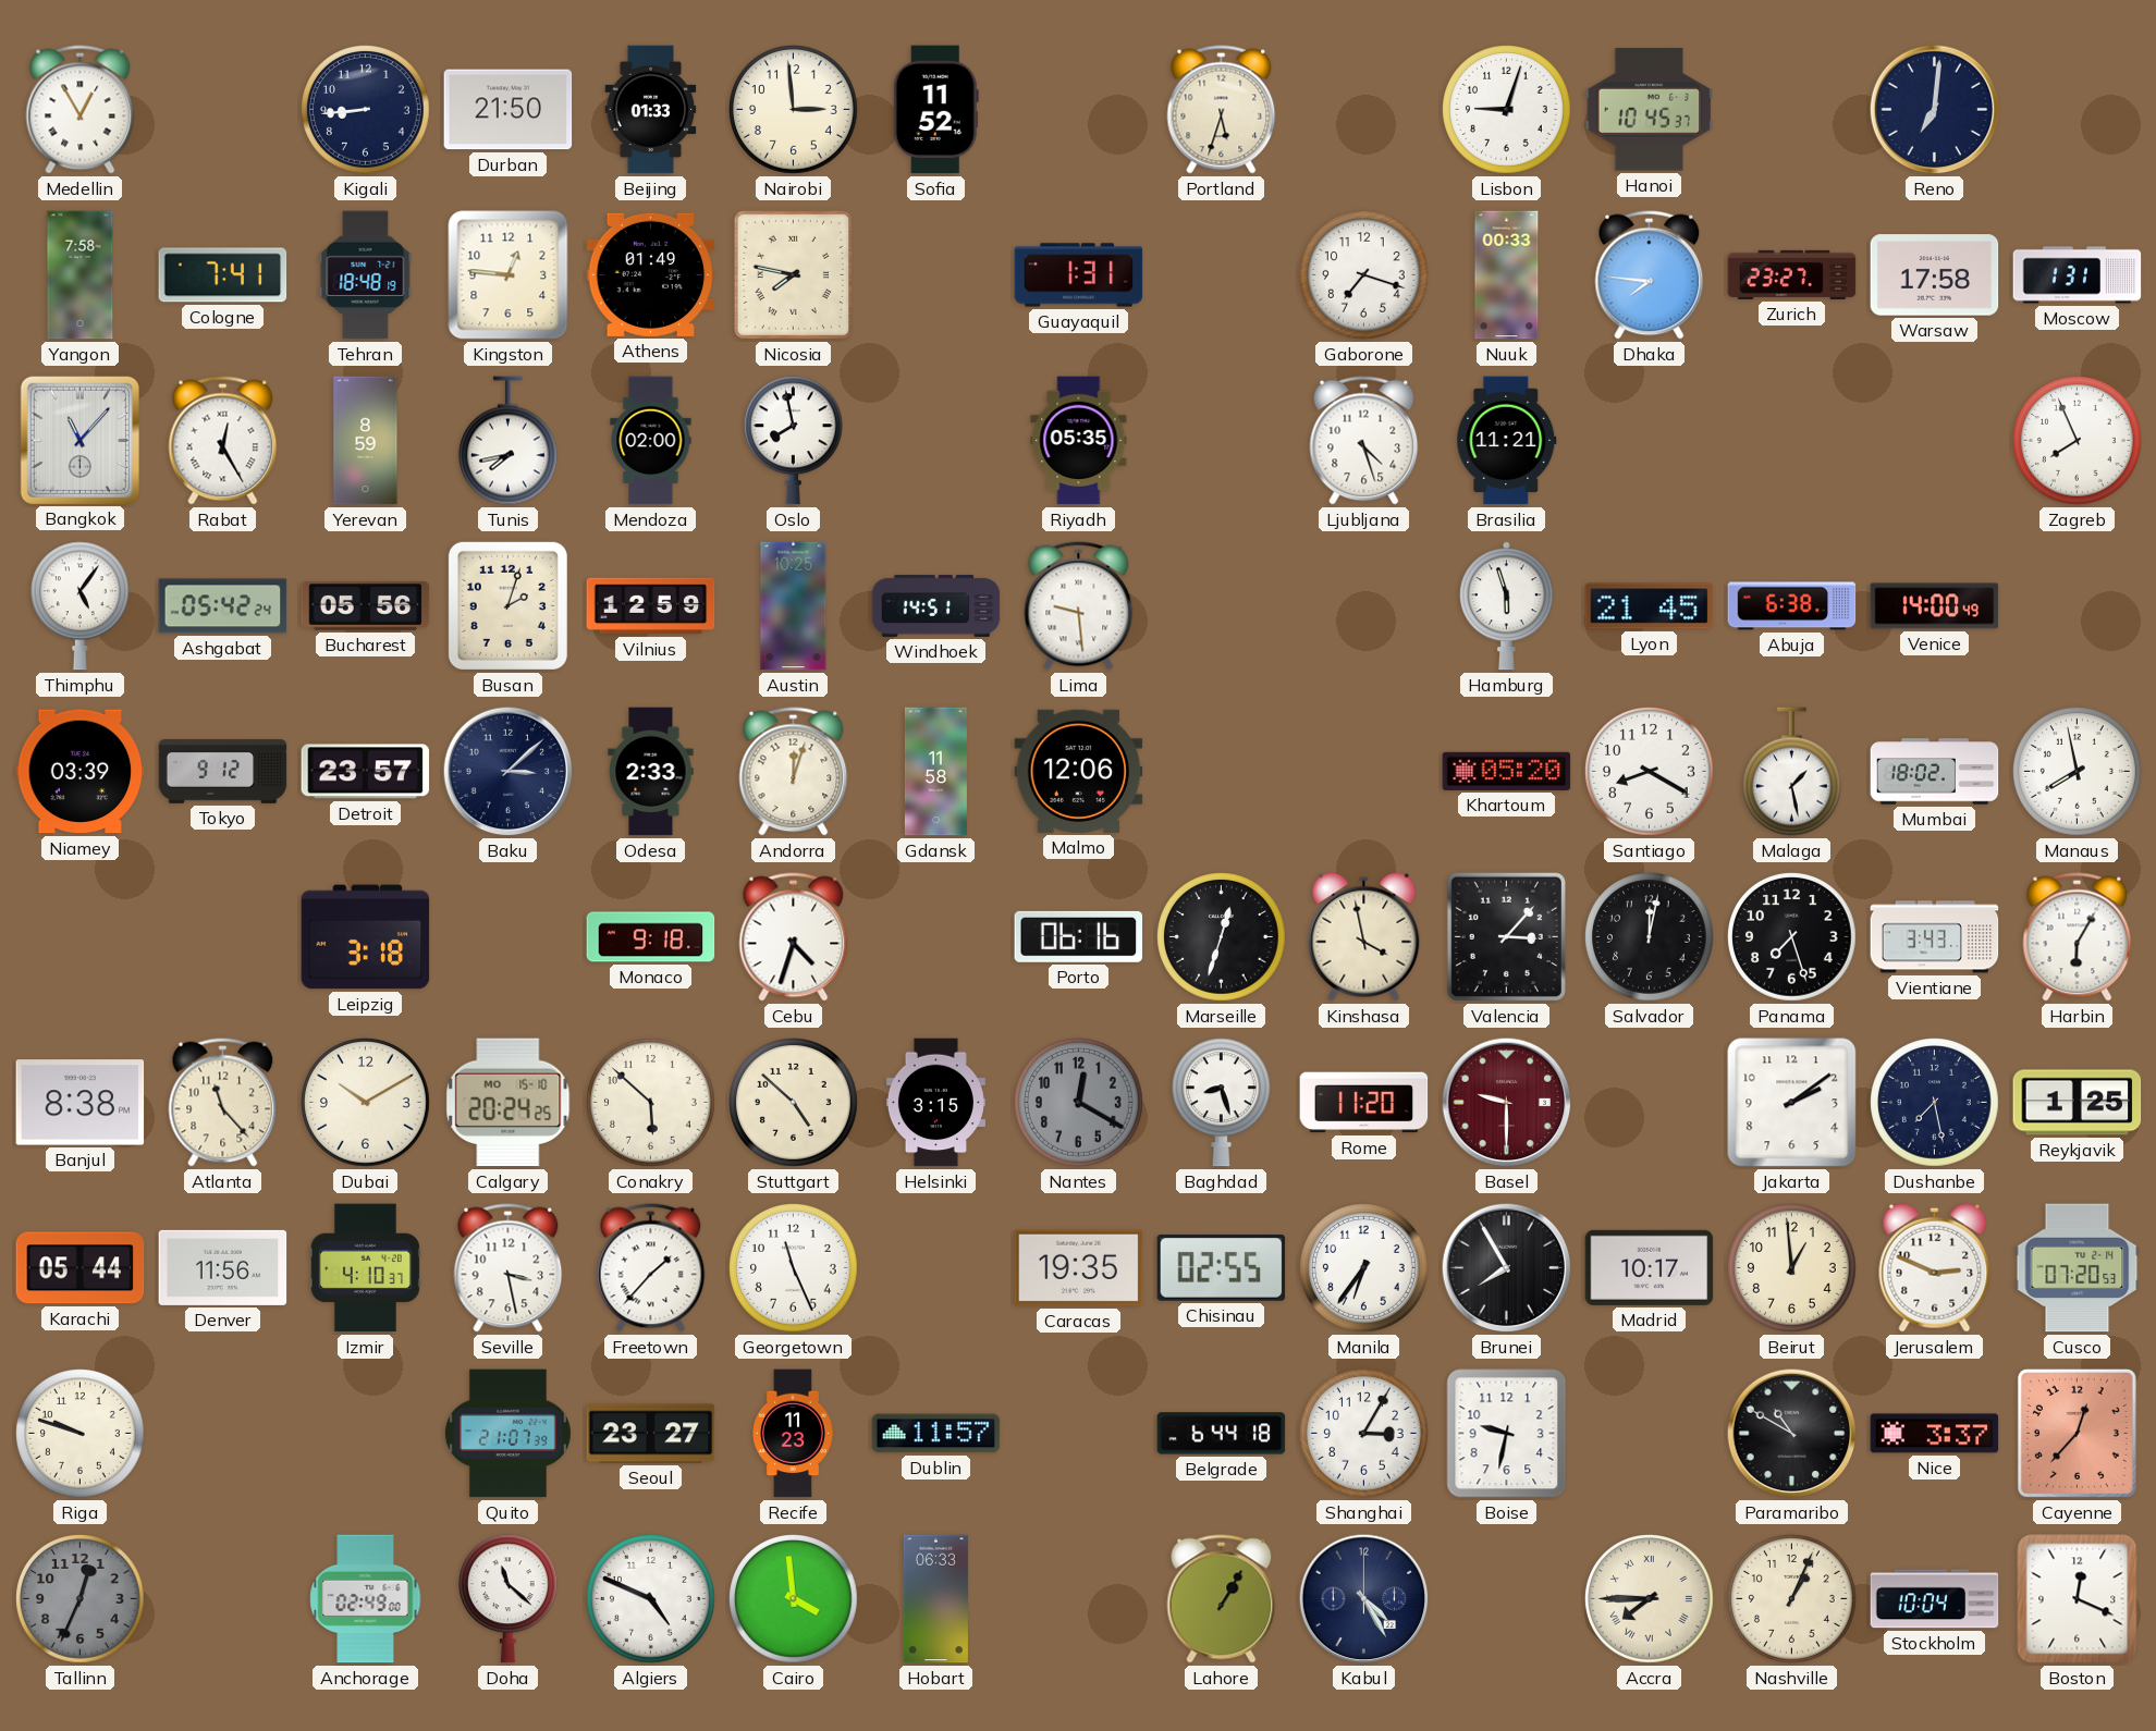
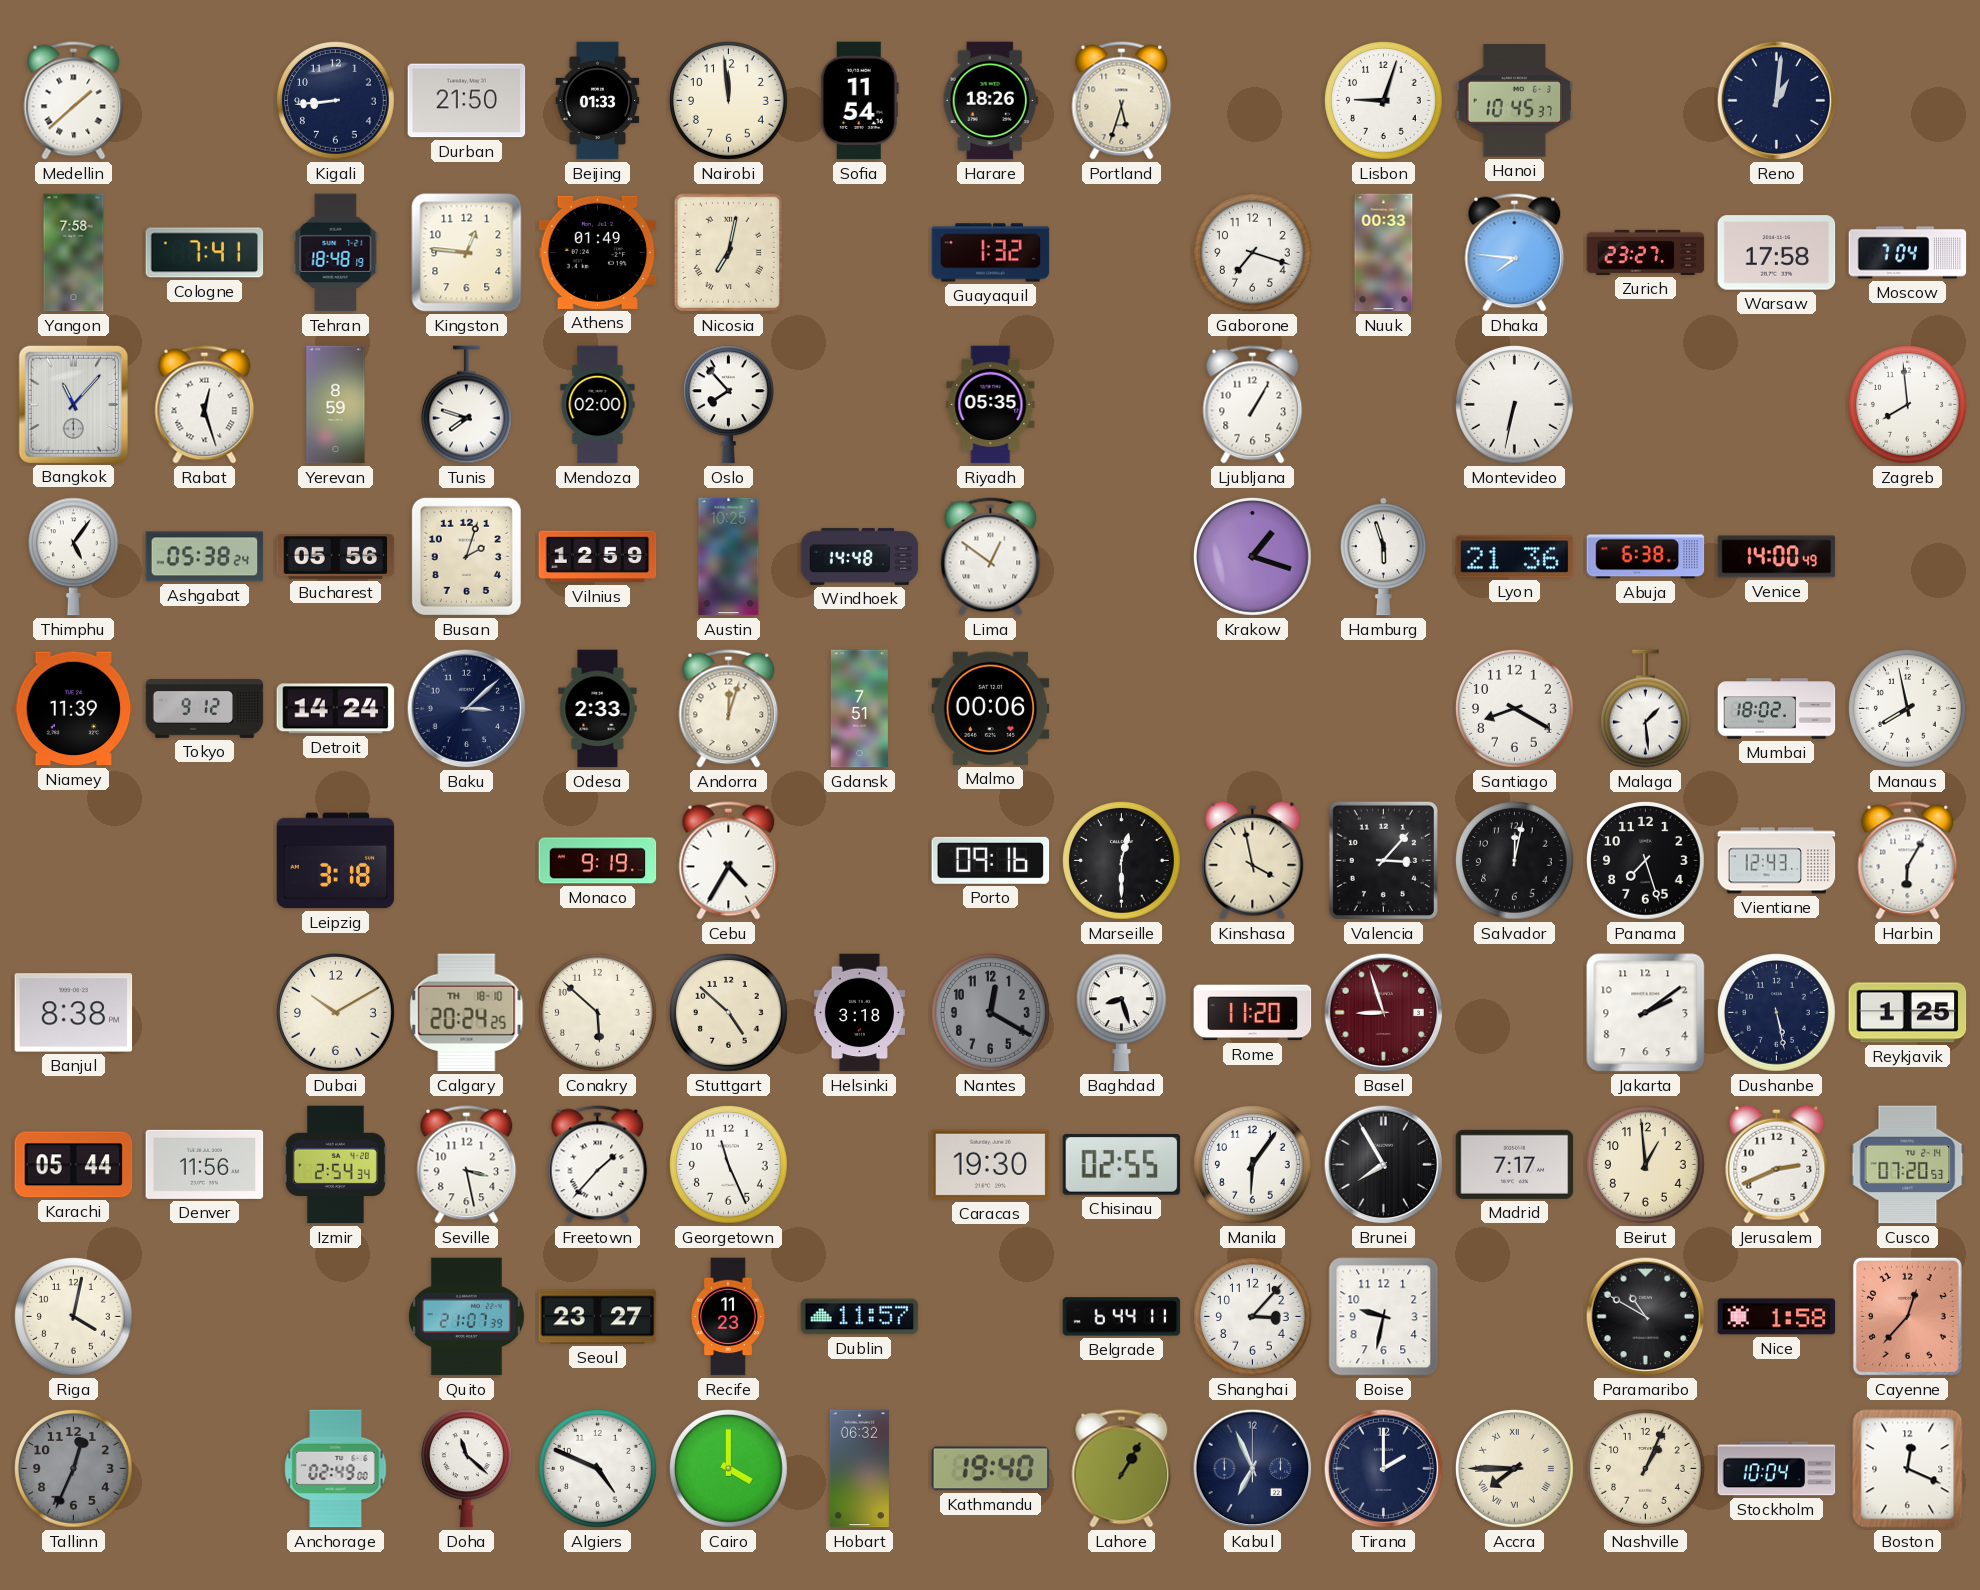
Medellin: 12:55 -> 1:38 (74, 101)
Nairobi: 2:59 -> 11:59 (729, 101)
Sofia: 11:52 -> 11:54 (859, 101)
Harare: none -> 18:26 (990, 101)
Reno: 7:01 -> 1:01 (1777, 101)
Nicosia: 7:47 -> 7:02 (728, 252)
Guayaquil: 1:31 -> 1:32 (991, 253)
Moscow: 1:31 -> 7:04 (1908, 253)
Rabat: 12:25 -> 12:27 (205, 405)
Tunis: 7:43 -> 7:48 (466, 405)
Oslo: 7:58 -> 7:53 (728, 405)
Ljubljana: 4:27 -> 1:05 (1253, 405)
Brasilia: 11:21 -> none (1507, 441)
Montevideo: none -> 6:32 (1515, 405)
Zagreb: 7:56 -> 7:59 (1908, 405)
Ashgabat: 05:42 -> 05:38 (205, 557)
Windhoek: 14:51 -> 14:48 (860, 556)
Lima: 9:29 -> 12:51 (991, 557)
Krakow: none -> 1:18 (1253, 557)
Lyon: 21:45 -> 21:36 (1515, 557)
Niamey: 03:39 -> 11:39 (74, 709)
Detroit: 23:57 -> 14:24 (336, 709)
Gdansk: 11:58 -> 7:51 (859, 709)
Malmo: 12:06 -> 00:06 (991, 708)
Khartoum: 05:20 -> none (1507, 771)
Malaga: 1:28 -> 1:29 (1645, 709)
Monaco: 9:18 -> 9:19 (598, 861)
Cebu: 4:33 -> 4:35 (729, 861)
Porto: 06:16 -> 09:16 (991, 860)
Marseille: 12:33 -> 12:30 (1122, 861)
Vientiane: 3:43 -> 12:43 (1777, 861)
Atlanta: 11:23 -> none (223, 1103)
Calgary date: MO 15-10 -> TH 18-10 (467, 1013)
Helsinki: 3:15 -> 3:18 (859, 1013)
Basel: 9:30 -> 8:57 (1384, 1013)
Dushanbe: 7:28 -> 5:28 (1777, 1013)
Izmir: 4:10 -> 2:54 (335, 1165)
Caracas: 19:35 -> 19:30 (991, 1165)
Manila: 6:36 -> 6:06 (1253, 1165)
Madrid: 10:17 -> 7:17 (1515, 1164)
Jerusalem: 2:49 -> 2:41 (1777, 1164)
Riga: 9:48 -> 4:02 (74, 1317)
Belgrade: 6:44:18 -> 6:44:11 (1122, 1317)
Shanghai: 3:05 -> 3:07 (1253, 1317)
Nice: 3:37 -> 1:58 (1777, 1317)
Cairo: 3:59 -> 4:00 (729, 1469)
Hobart: 06:33 -> 06:32 (859, 1469)
Kathmandu: none -> 19:40 (991, 1469)
Kabul: 4:25 -> 6:56 (1253, 1469)
Tirana: none -> 2:00 (1384, 1469)
